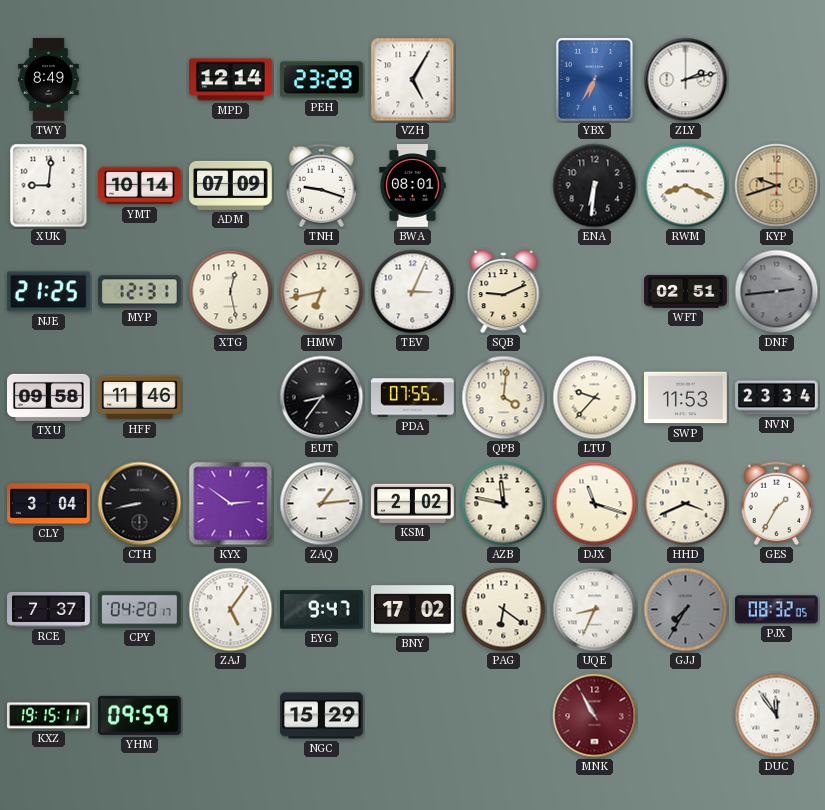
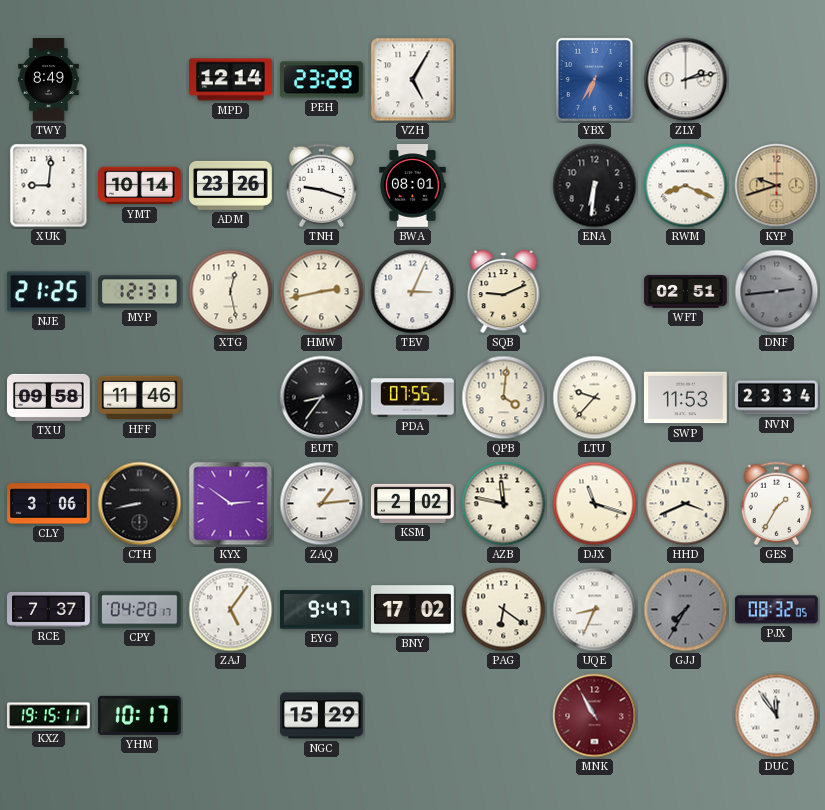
ADM: 07:09 -> 23:26 (231, 185)
HMW: 6:43 -> 2:43 (322, 292)
CLY: 3:04 -> 3:06 (49, 504)
YHM: 09:59 -> 10:17 (140, 715)
